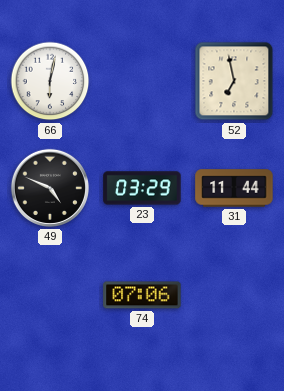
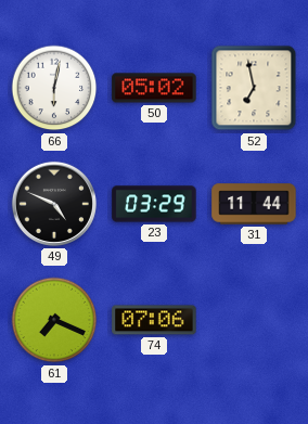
50: none -> 05:02 (154, 88)
61: none -> 7:19 (54, 320)
